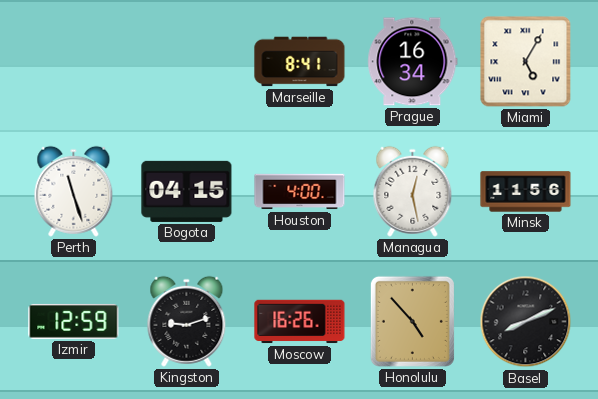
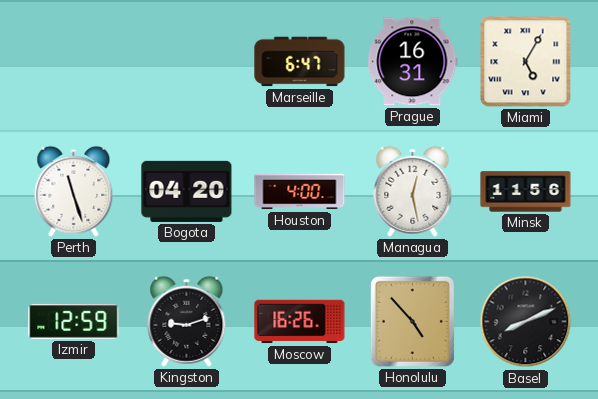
Marseille: 8:41 -> 6:47 (300, 62)
Prague: 16:34 -> 16:31 (413, 62)
Bogota: 04:15 -> 04:20 (187, 191)
